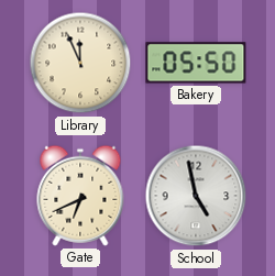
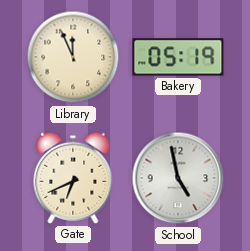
Bakery: 05:50 -> 05:19 (178, 57)
